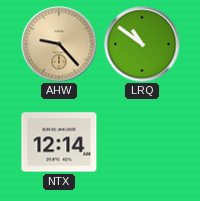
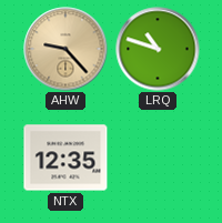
LRQ: 10:51 -> 10:48 (158, 49)
NTX: 12:14 -> 12:35 (65, 158)
